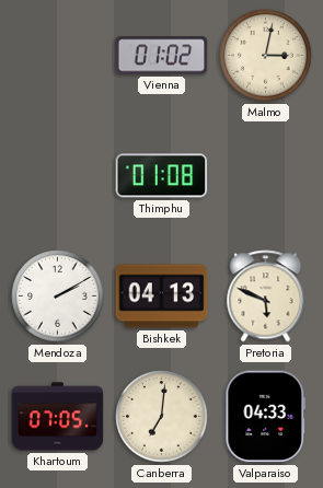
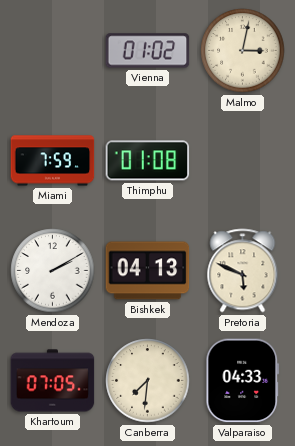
Miami: none -> 7:59 (53, 161)
Canberra: 7:01 -> 7:31 (148, 381)
